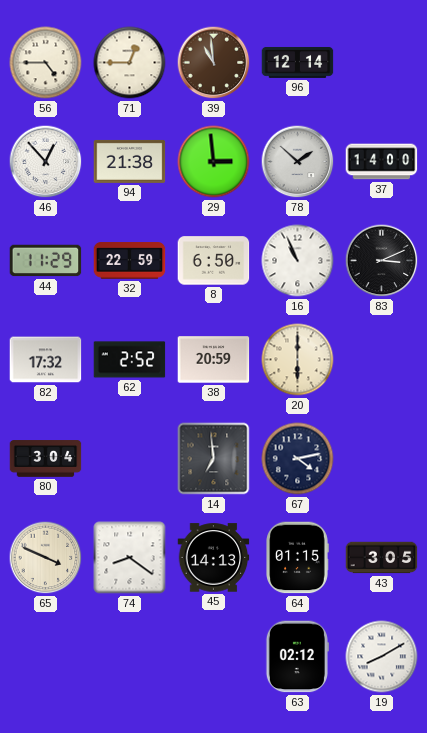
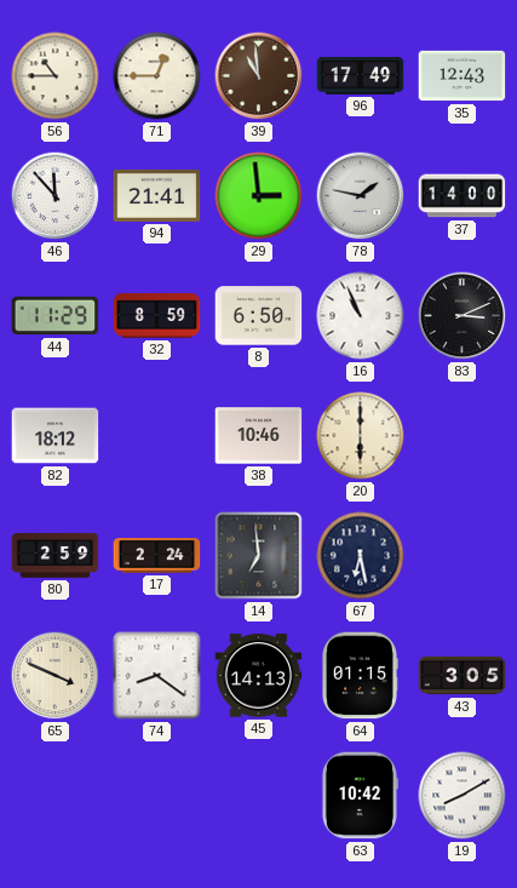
56: 4:45 -> 10:45 (56, 76)
96: 12:14 -> 17:49 (361, 75)
35: none -> 12:43 (463, 76)
46: 12:53 -> 11:53 (56, 196)
94: 21:38 -> 21:41 (157, 195)
78: 1:52 -> 1:47 (361, 196)
32: 22:59 -> 8:59 (157, 316)
82: 17:32 -> 18:12 (56, 436)
62: 2:52 -> none (130, 360)
38: 20:59 -> 10:46 (259, 436)
80: 3:04 -> 2:59 (56, 556)
17: none -> 2:24 (157, 556)
67: 4:13 -> 6:28 (361, 556)
63: 02:12 -> 10:42 (360, 796)
